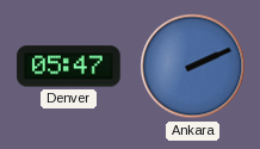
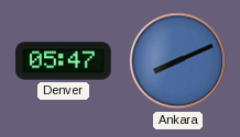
Ankara: 2:11 -> 8:11 (178, 61)
